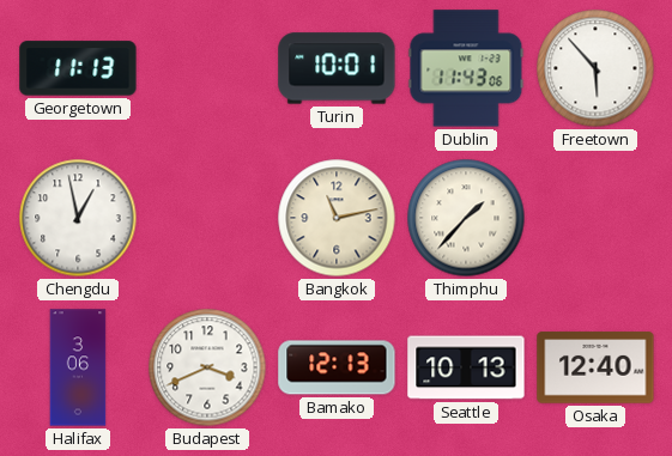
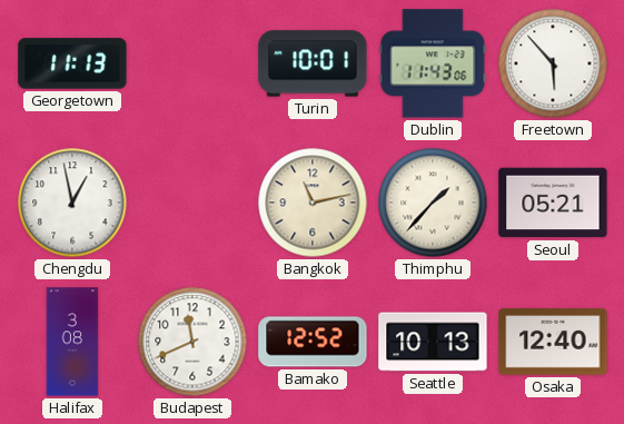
Seoul: none -> 05:21 (553, 203)
Halifax: 3:06 -> 3:08 (72, 342)
Budapest: 3:41 -> 11:41 (192, 342)
Bamako: 12:13 -> 12:52 (313, 342)
